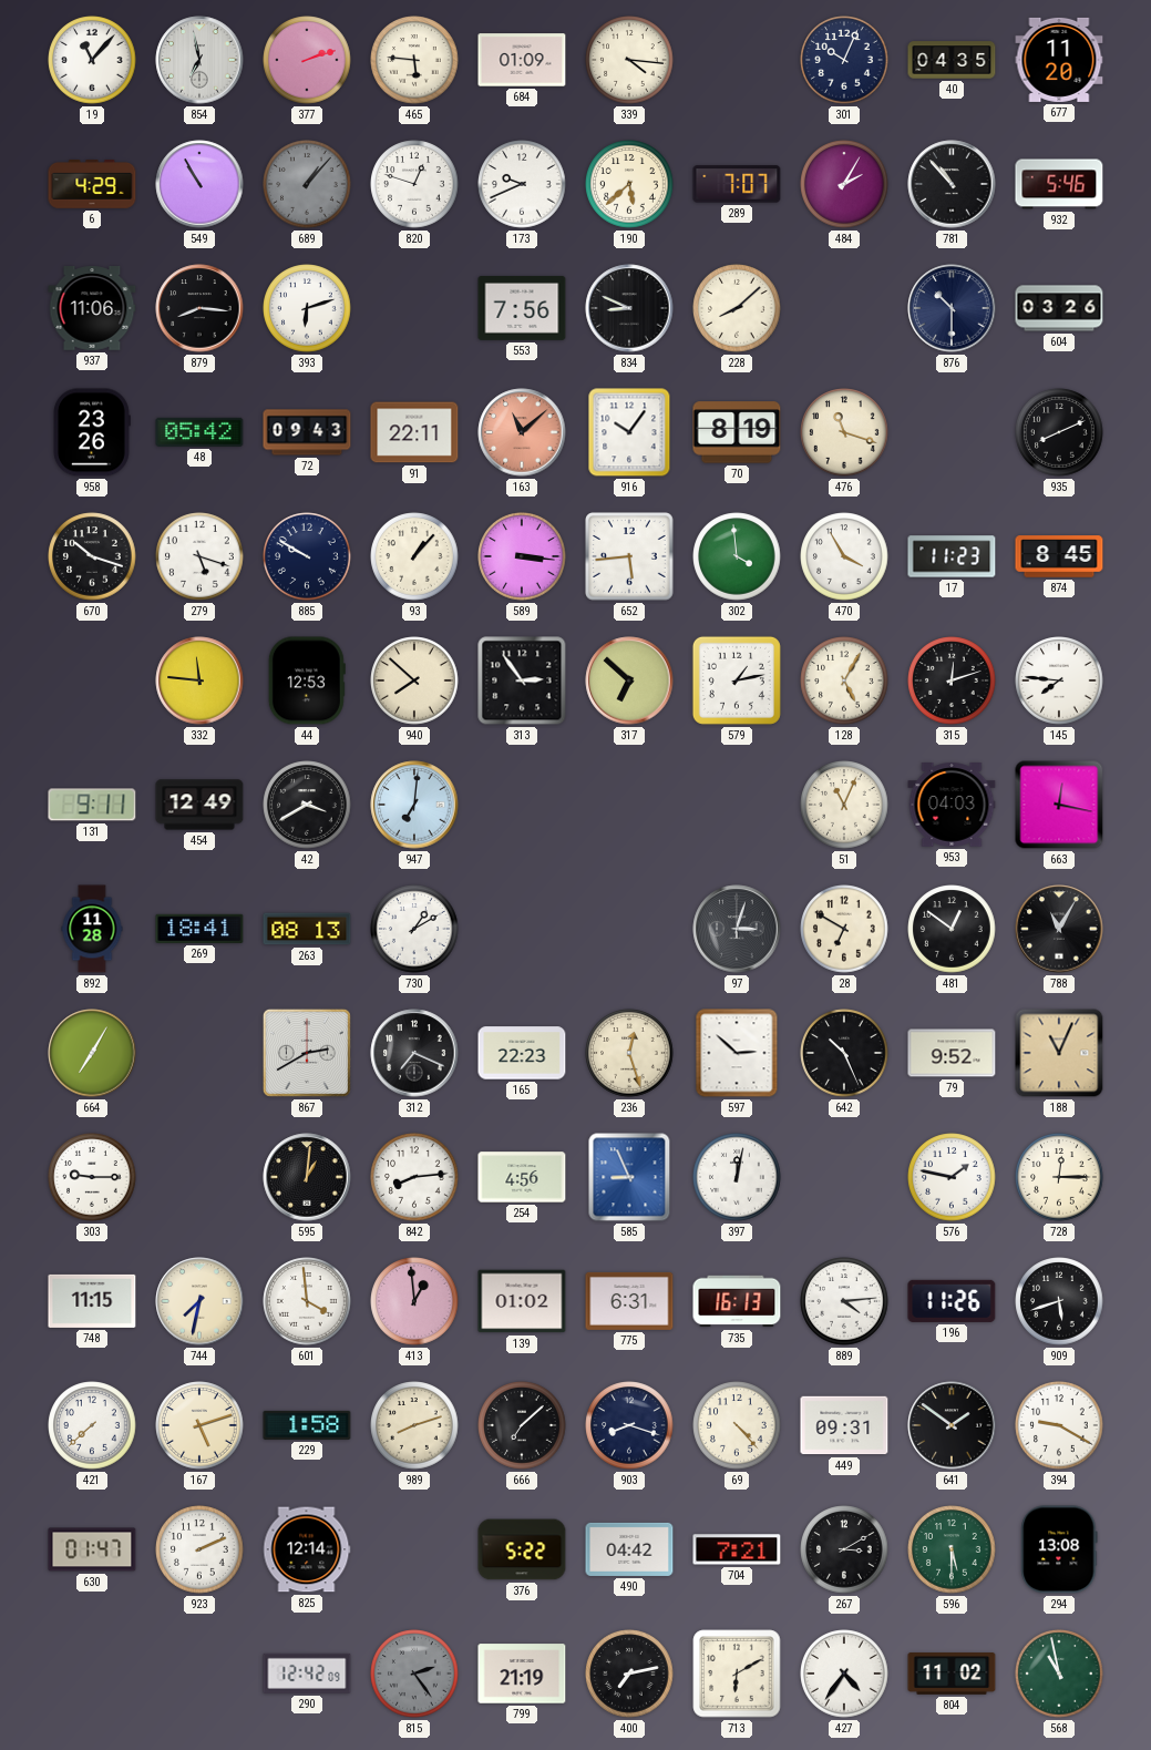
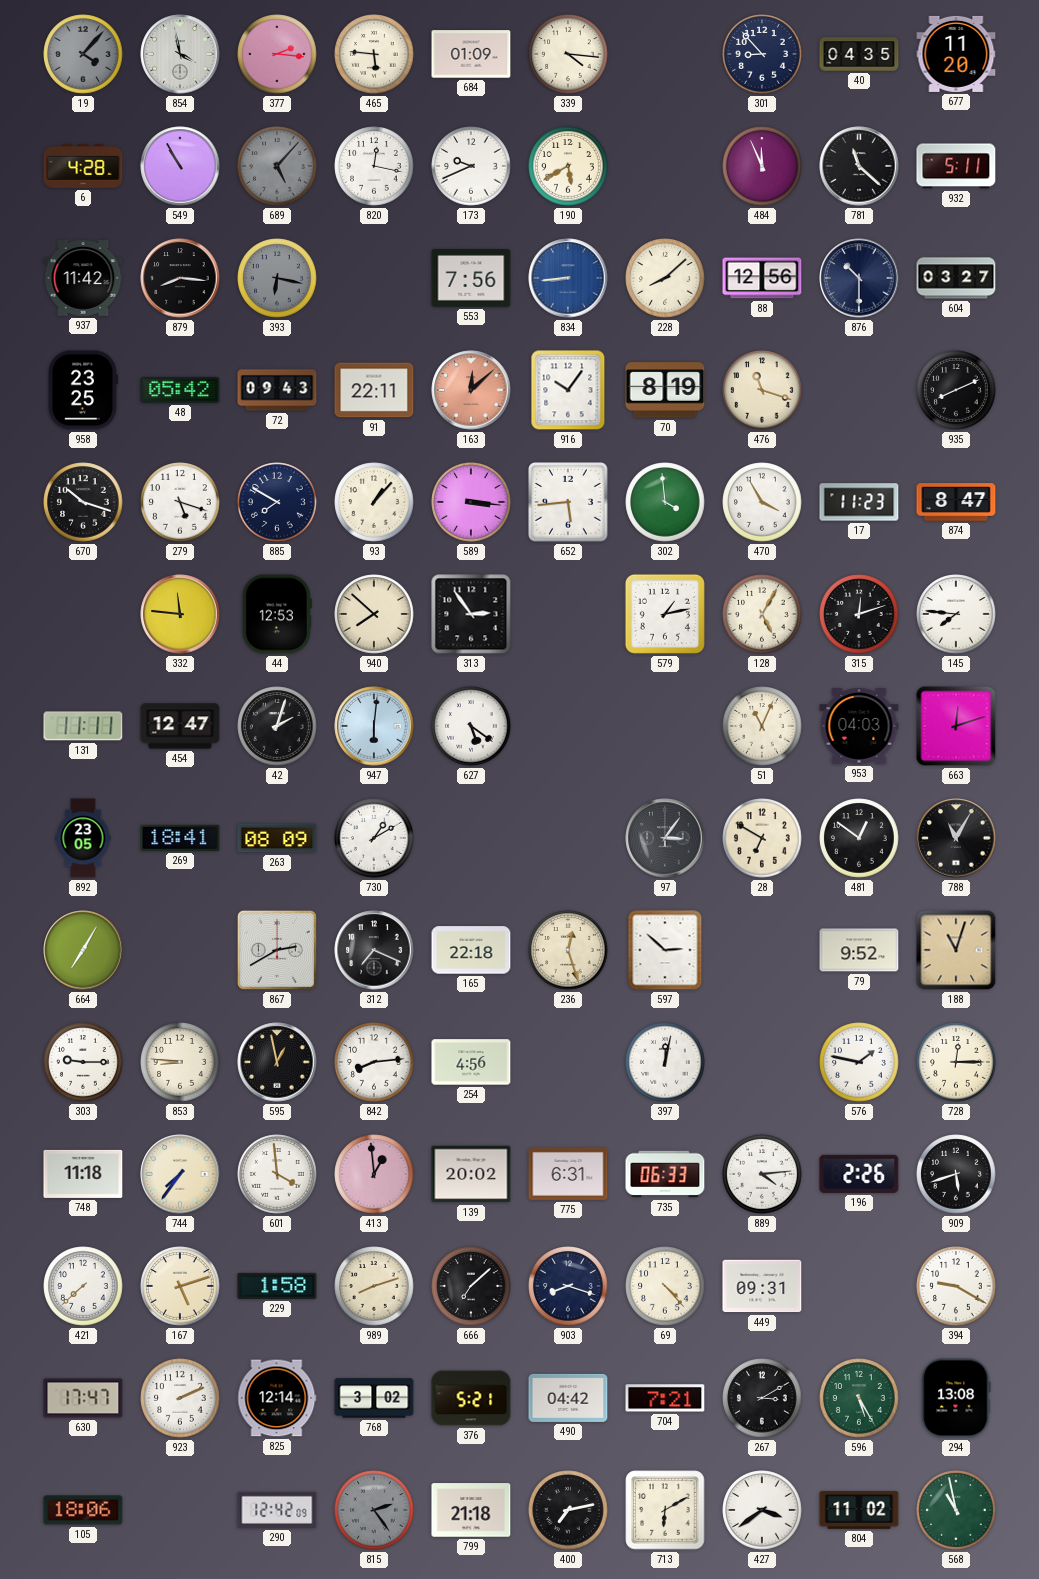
19: 11:07 -> 4:07 (83, 54)
19 dial: white -> grey (83, 54)
854: 6:58 -> 3:58 (180, 54)
377: 2:12 -> 2:16 (277, 54)
301: 10:04 -> 8:53 (762, 54)
6: 4:29 -> 4:28 (83, 166)
689: 1:07 -> 5:07 (277, 166)
820: 12:48 -> 12:17 (374, 166)
190: 5:38 -> 5:40 (568, 166)
289: 7:07 -> none (737, 184)
484: 2:05 -> 11:56 (762, 166)
781: 10:53 -> 11:22 (859, 166)
932: 5:46 -> 5:11 (956, 166)
937: 11:06 -> 11:42 (83, 279)
393: 6:12 -> 6:17 (277, 278)
393 dial: white -> grey (277, 278)
834: 8:49 -> 8:44 (568, 278)
834 dial: black -> blue (568, 278)
88: none -> 12:56 (762, 278)
604: 03:26 -> 03:27 (956, 278)
958: 23:26 -> 23:25 (83, 390)
163: 11:08 -> 12:08 (471, 390)
885: 9:50 -> 7:50 (277, 502)
874: 8:45 -> 8:47 (956, 502)
317: 6:52 -> none (629, 680)
131: 9:11 -> 11:11 (83, 726)
454: 12:49 -> 12:47 (180, 726)
42: 3:40 -> 2:03 (277, 726)
947: 7:01 -> 6:01 (374, 726)
627: none -> 5:21 (471, 726)
663: 12:17 -> 12:12 (956, 726)
892: 11:28 -> 23:05 (83, 838)
263: 08:13 -> 08:09 (277, 838)
97: 3:03 -> 3:06 (665, 838)
165: 22:23 -> 22:18 (471, 950)
642: 10:26 -> none (844, 1053)
188: 11:04 -> 11:03 (956, 950)
853: none -> 8:46 (180, 1062)
595: 1:01 -> 12:58 (277, 1062)
585: 8:56 -> none (629, 1177)
748: 11:15 -> 11:18 (83, 1174)
744: 7:32 -> 7:36 (180, 1174)
139: 01:02 -> 20:02 (471, 1174)
735: 16:13 -> 06:33 (665, 1174)
196: 11:26 -> 2:26 (859, 1174)
641: 1:51 -> none (952, 1425)
630: 01:47 -> 17:47 (83, 1398)
768: none -> 3:02 (374, 1398)
376: 5:22 -> 5:21 (471, 1398)
596: 5:30 -> 5:25 (859, 1398)
105: none -> 18:06 (83, 1510)
799: 21:19 -> 21:18 (471, 1510)
427: 4:36 -> 3:39 (762, 1510)
